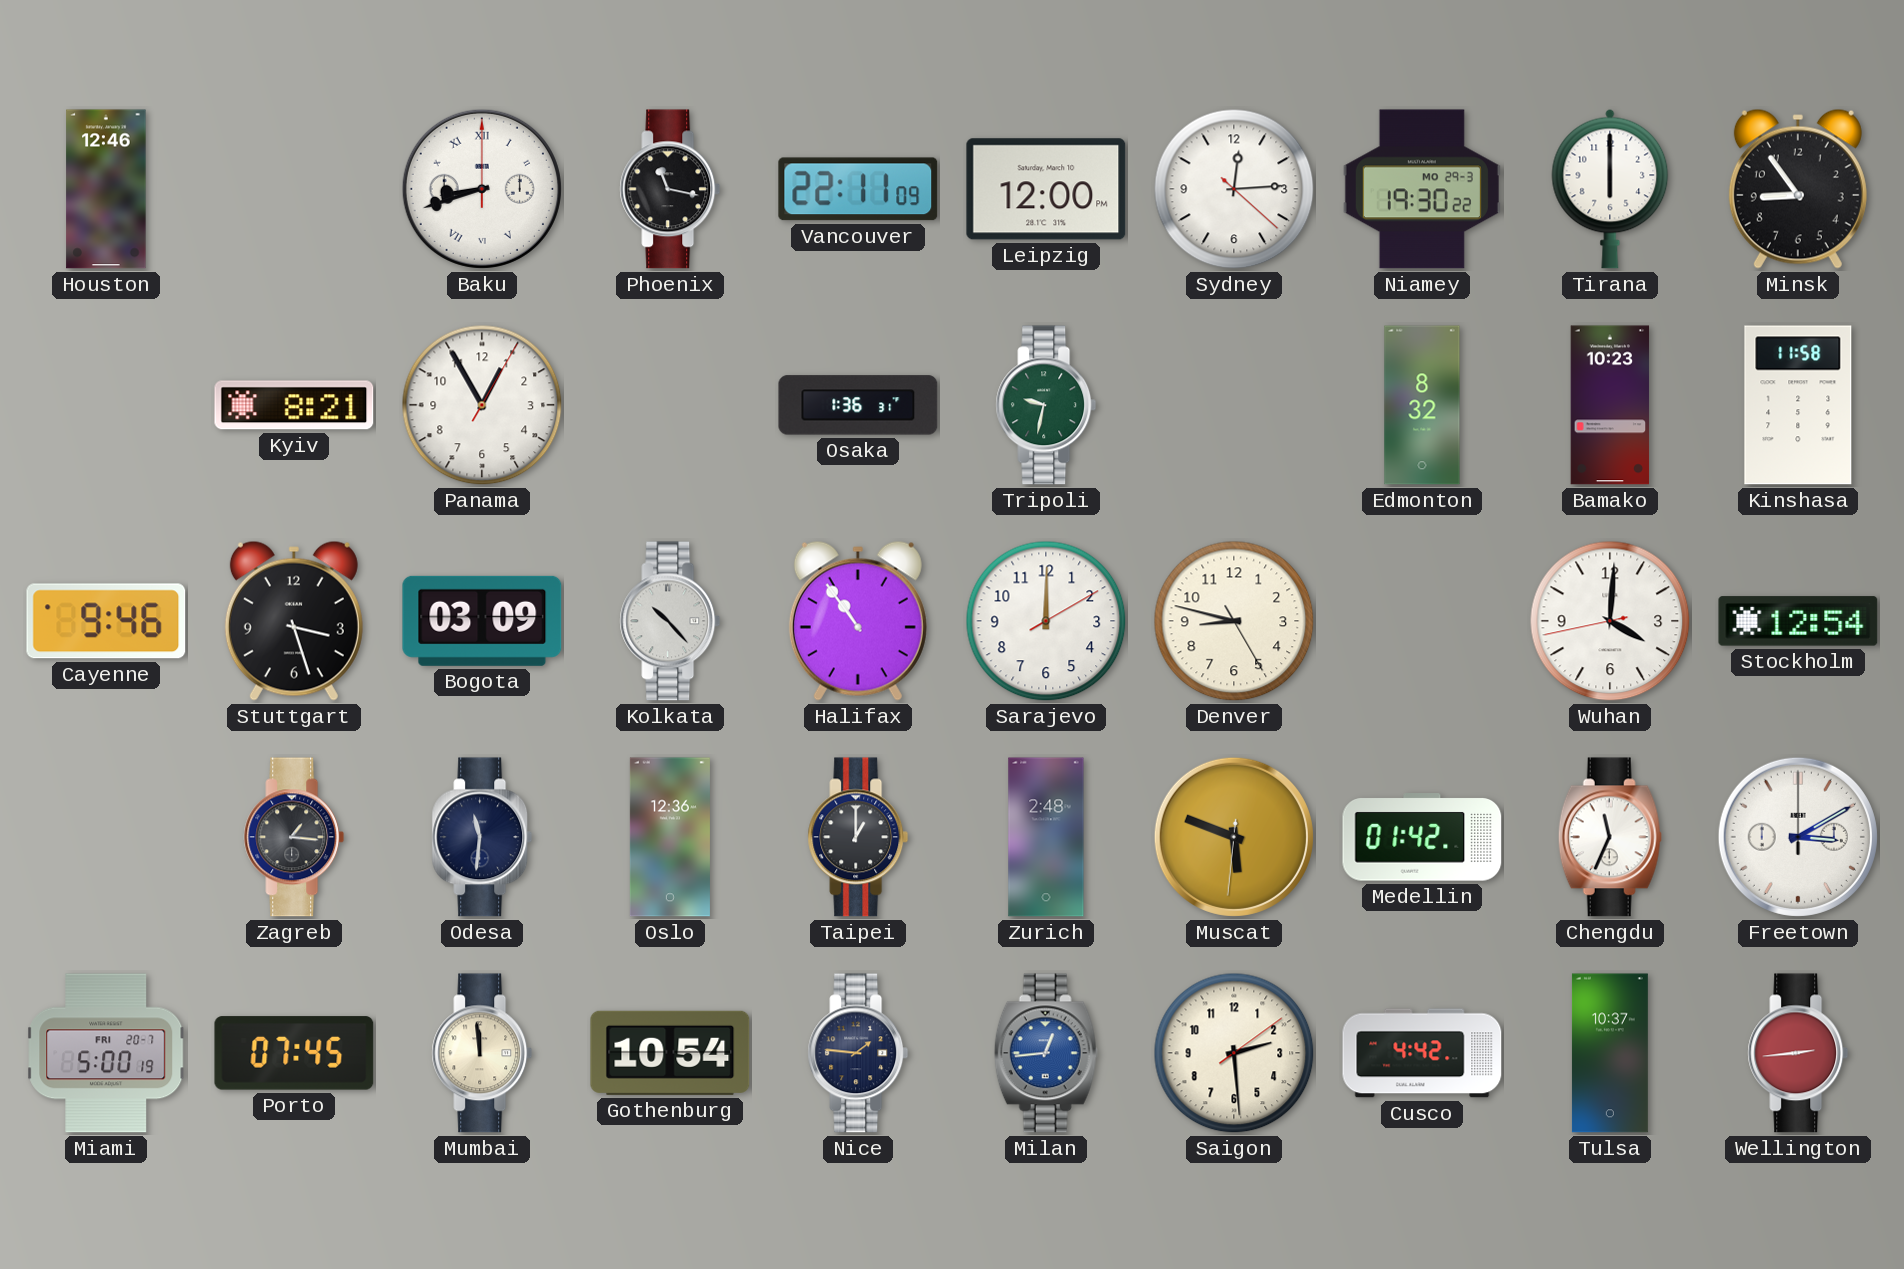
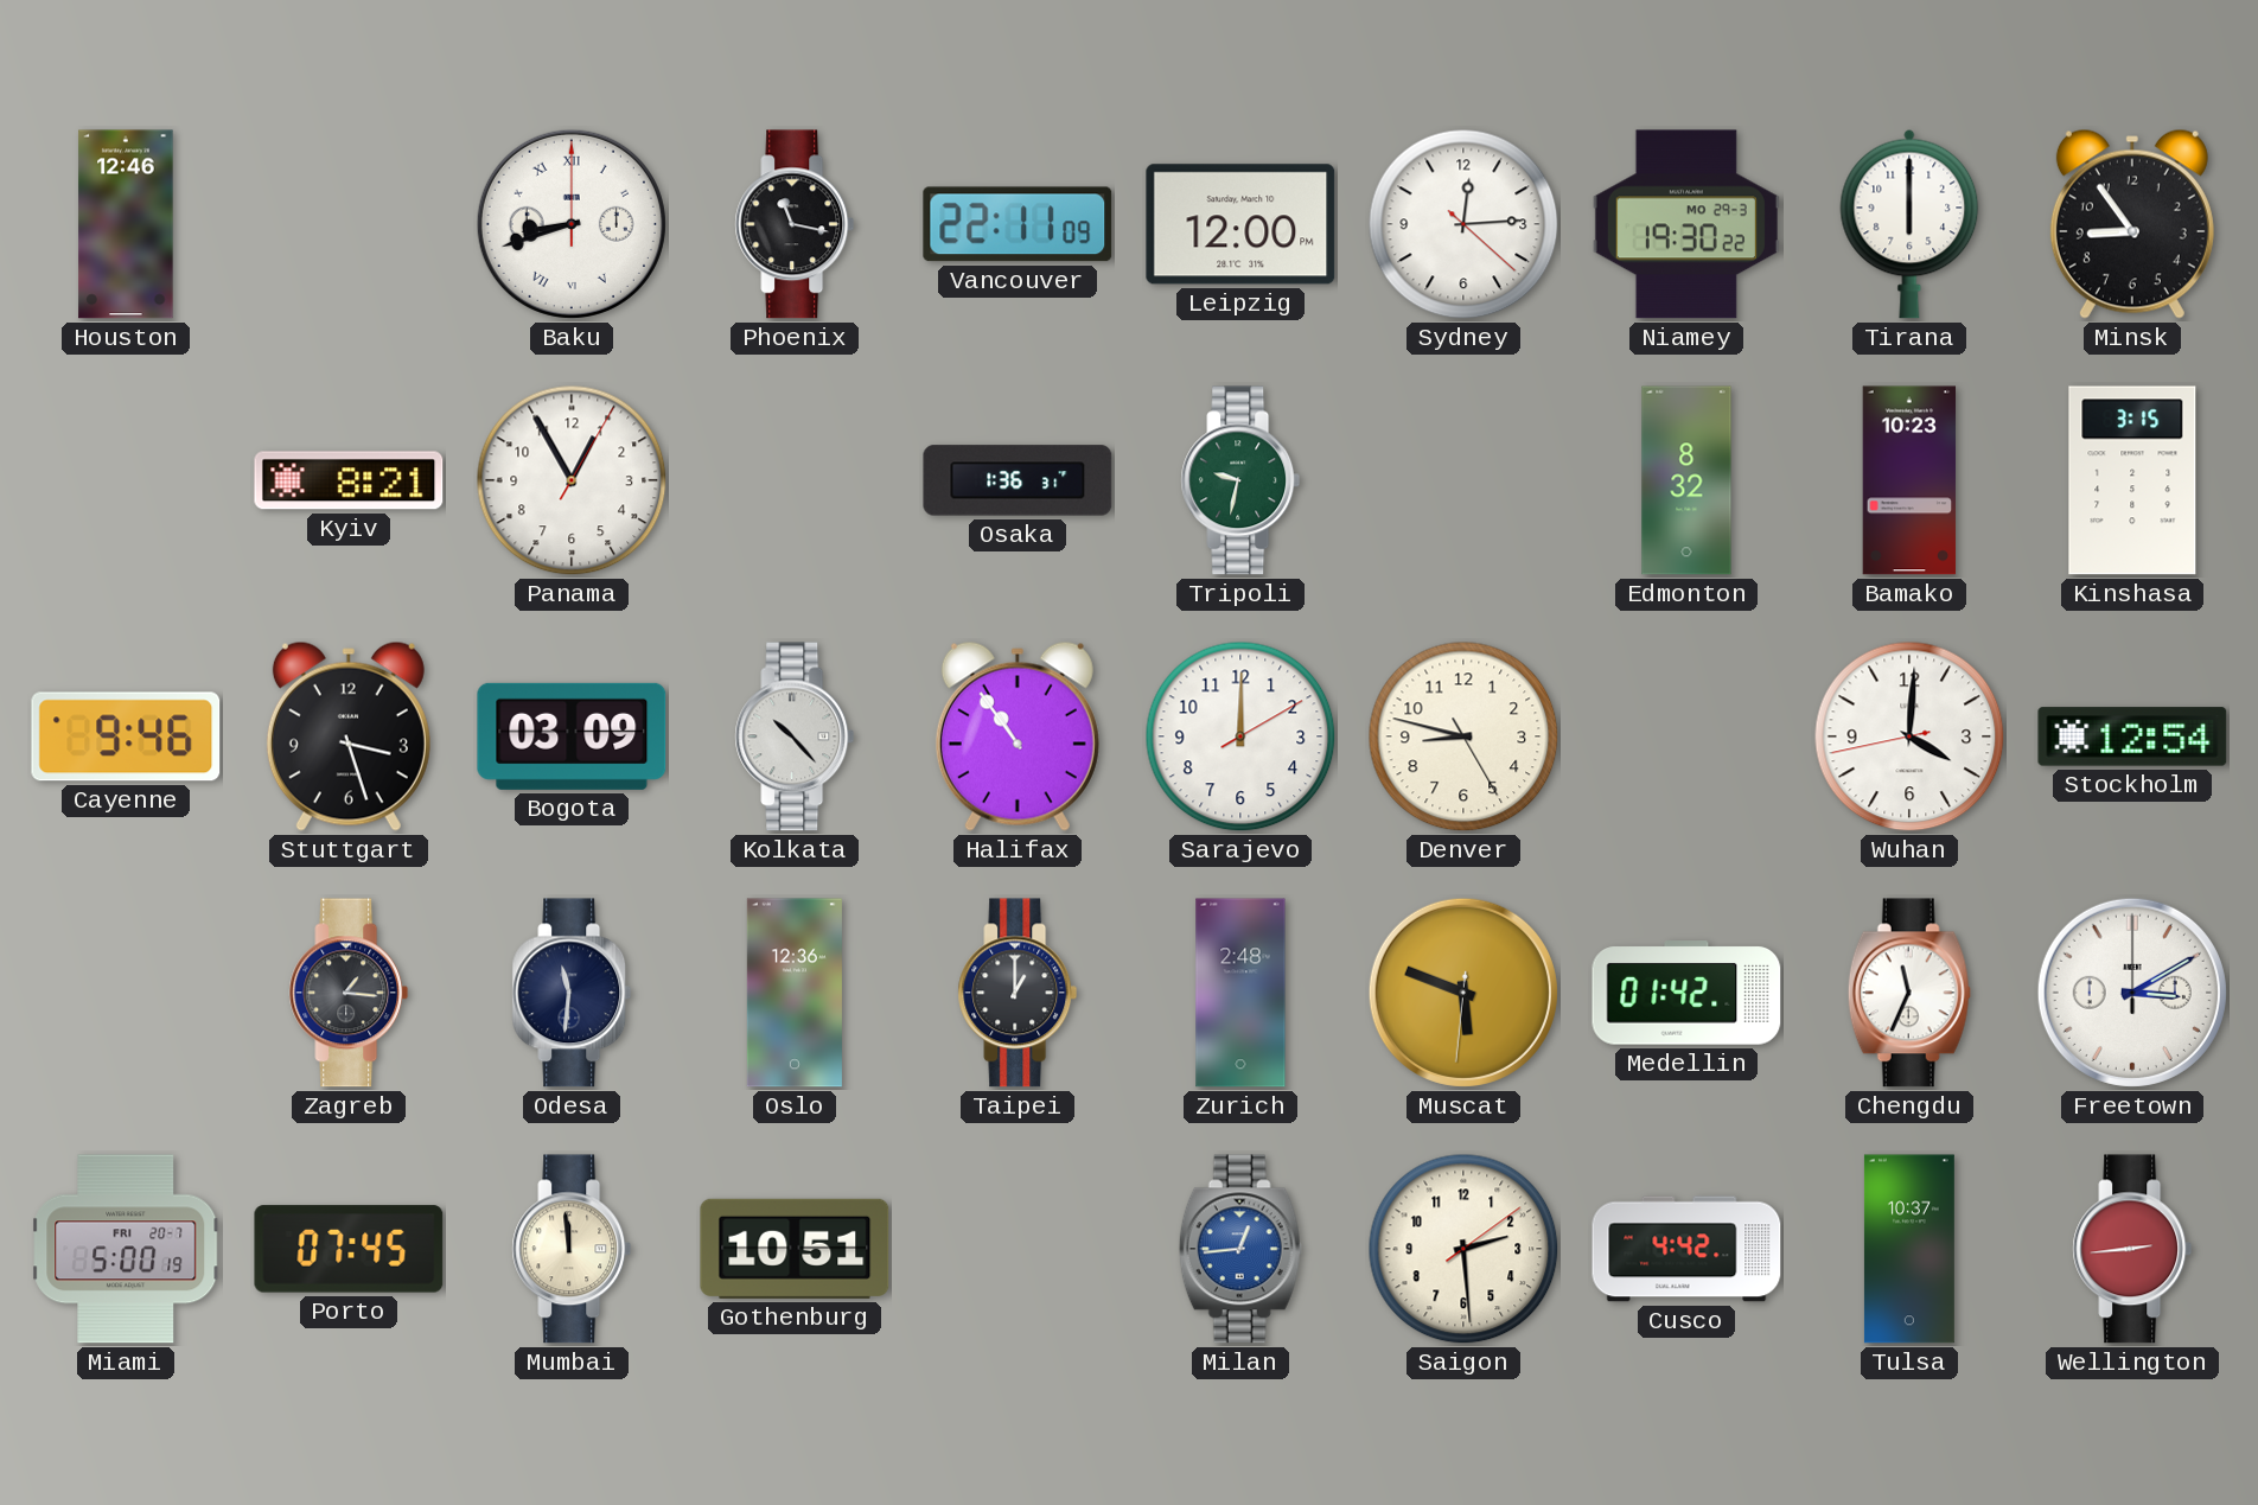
Kinshasa: 11:58 -> 3:15 (2132, 480)
Gothenburg: 10:54 -> 10:51 (795, 1249)
Nice: 1:46 -> none (858, 1053)
